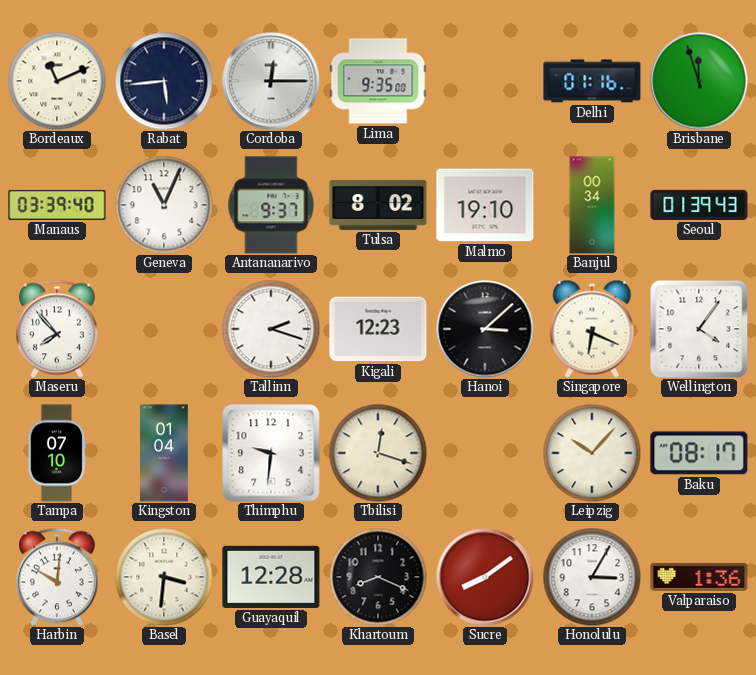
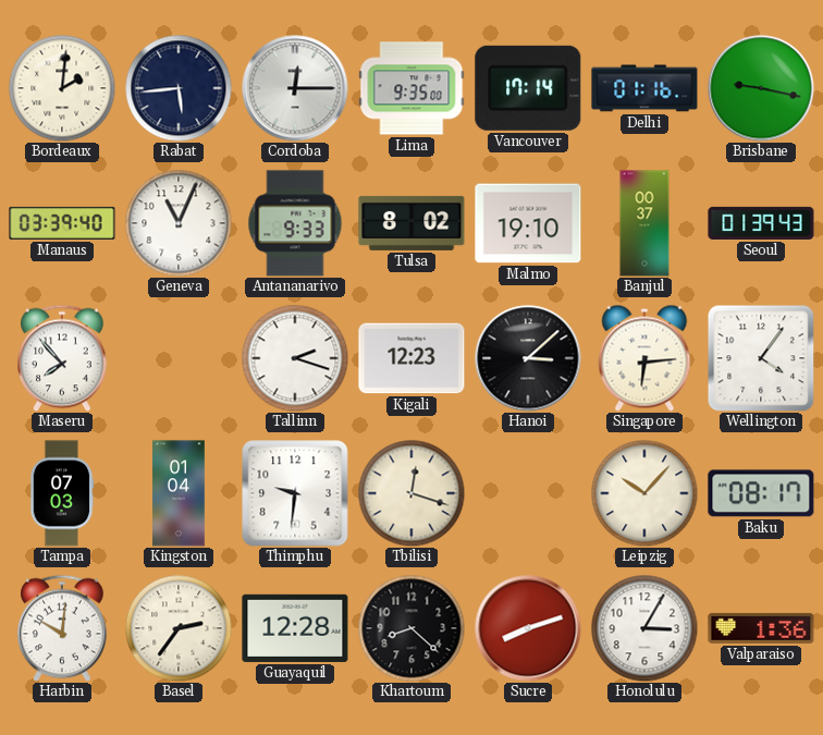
Bordeaux: 11:11 -> 2:01 (62, 88)
Vancouver: none -> 17:14 (528, 88)
Brisbane: 11:57 -> 9:17 (761, 88)
Antananarivo: 9:37 -> 9:33 (295, 223)
Banjul: 00:34 -> 00:37 (644, 223)
Singapore: 6:19 -> 6:14 (644, 358)
Tampa: 07:10 -> 07:03 (62, 493)
Basel: 3:31 -> 2:36 (179, 628)
Khartoum: 8:19 -> 8:22 (411, 628)
Sucre: 8:09 -> 8:12 (528, 628)
